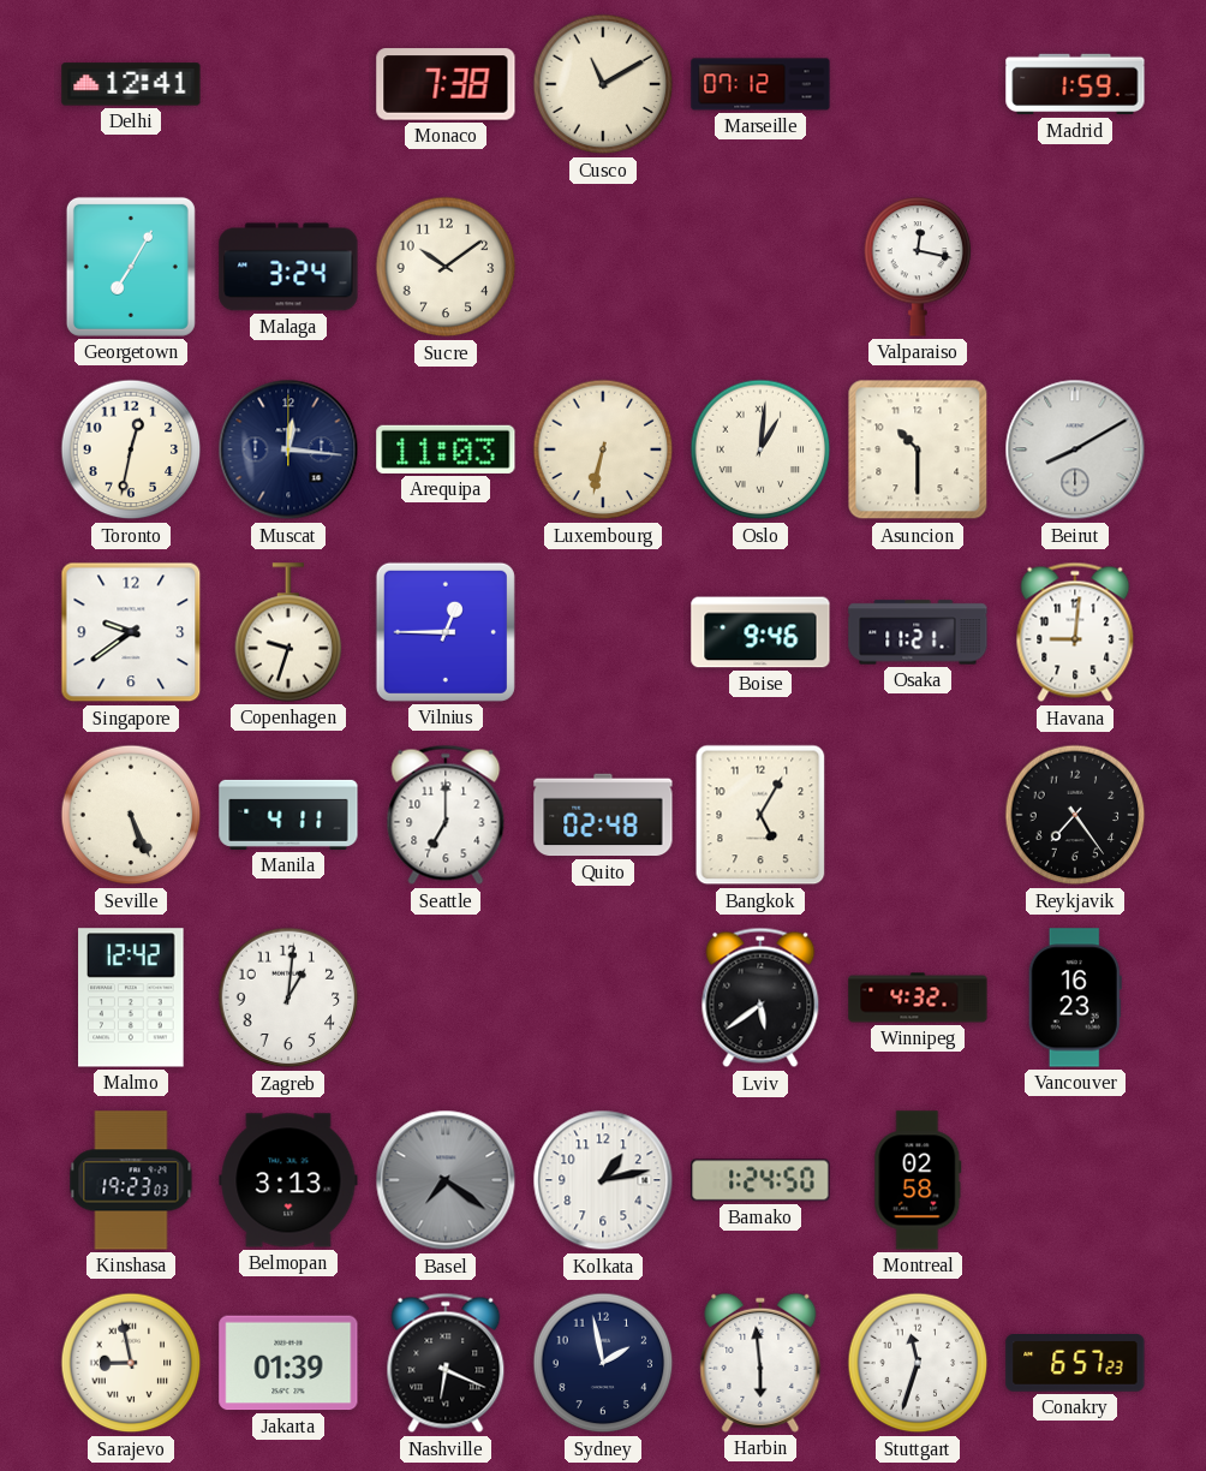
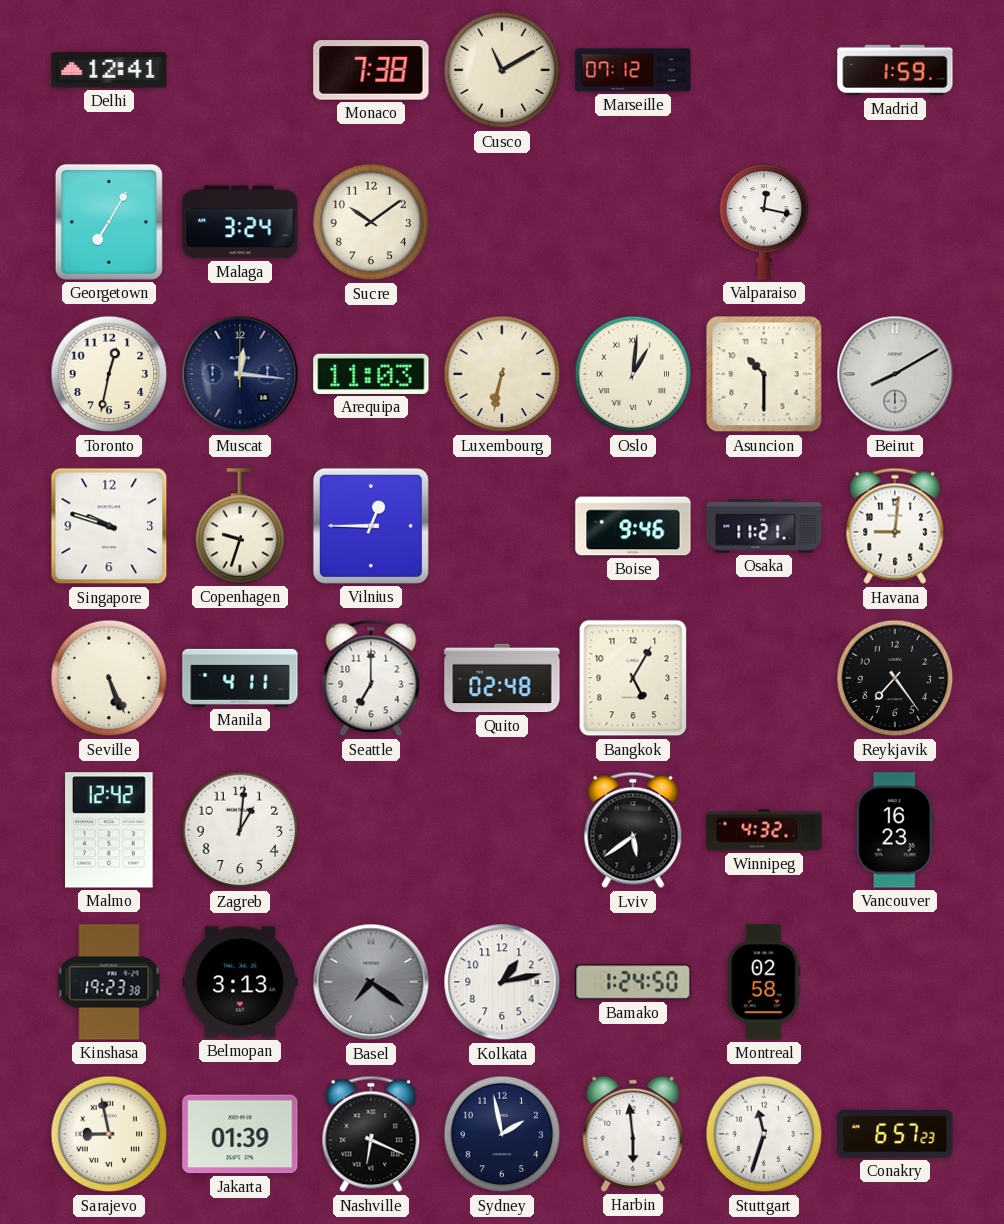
Singapore: 9:39 -> 9:48 (109, 526)
Kinshasa: 19:23:03 -> 19:23:38 (109, 982)
